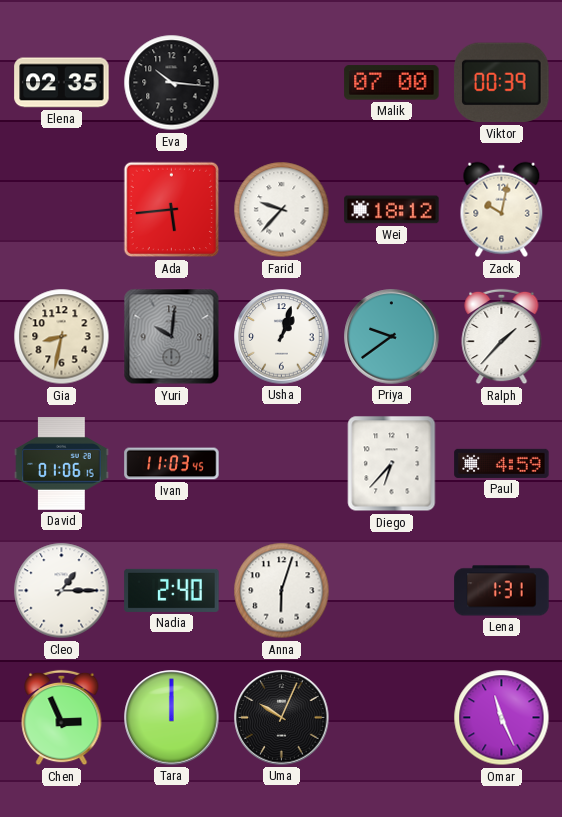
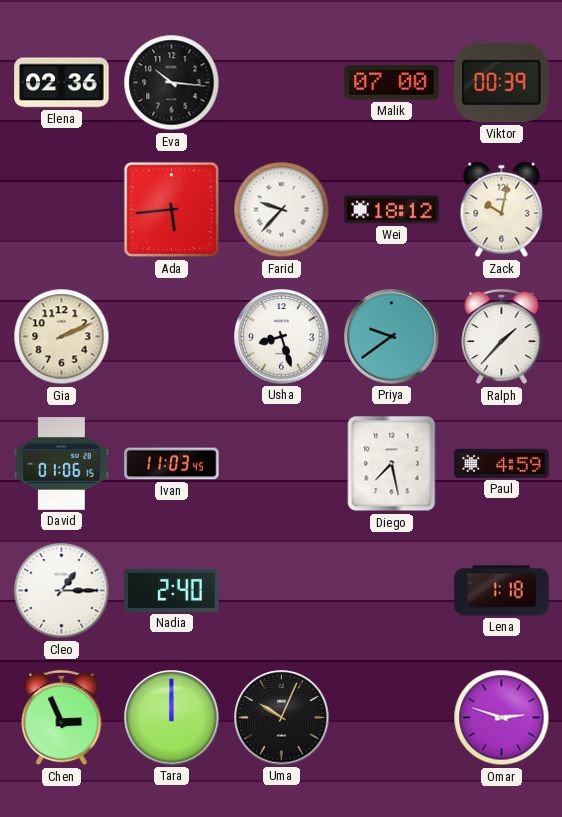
Elena: 02:35 -> 02:36 (62, 83)
Gia: 8:32 -> 2:11 (62, 337)
Yuri: 10:01 -> none (172, 337)
Usha: 1:03 -> 8:27 (282, 337)
Diego: 6:37 -> 7:28 (392, 464)
Anna: 6:03 -> none (282, 591)
Lena: 1:31 -> 1:18 (502, 591)
Omar: 11:26 -> 2:48 (502, 718)
